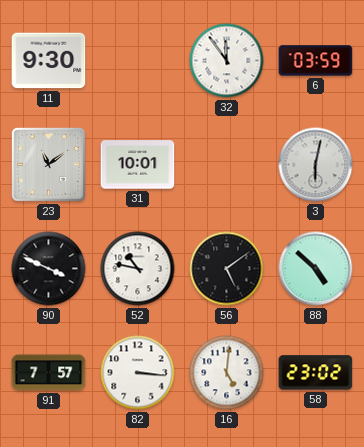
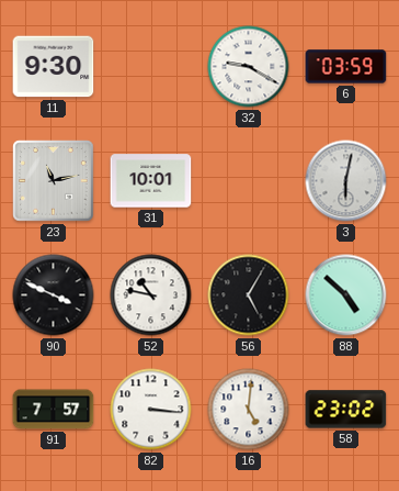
32: 11:54 -> 9:20 (249, 67)
23: 11:09 -> 11:13 (54, 181)
56: 5:09 -> 5:05 (249, 295)
